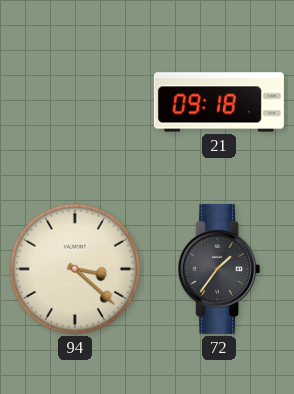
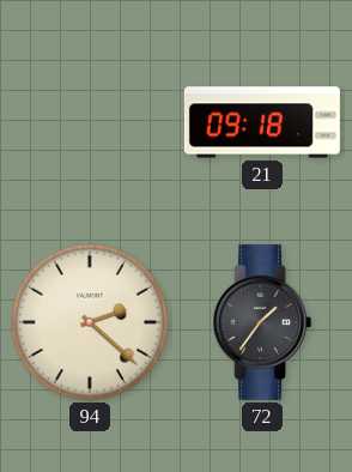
94: 3:22 -> 2:22 (90, 322)
